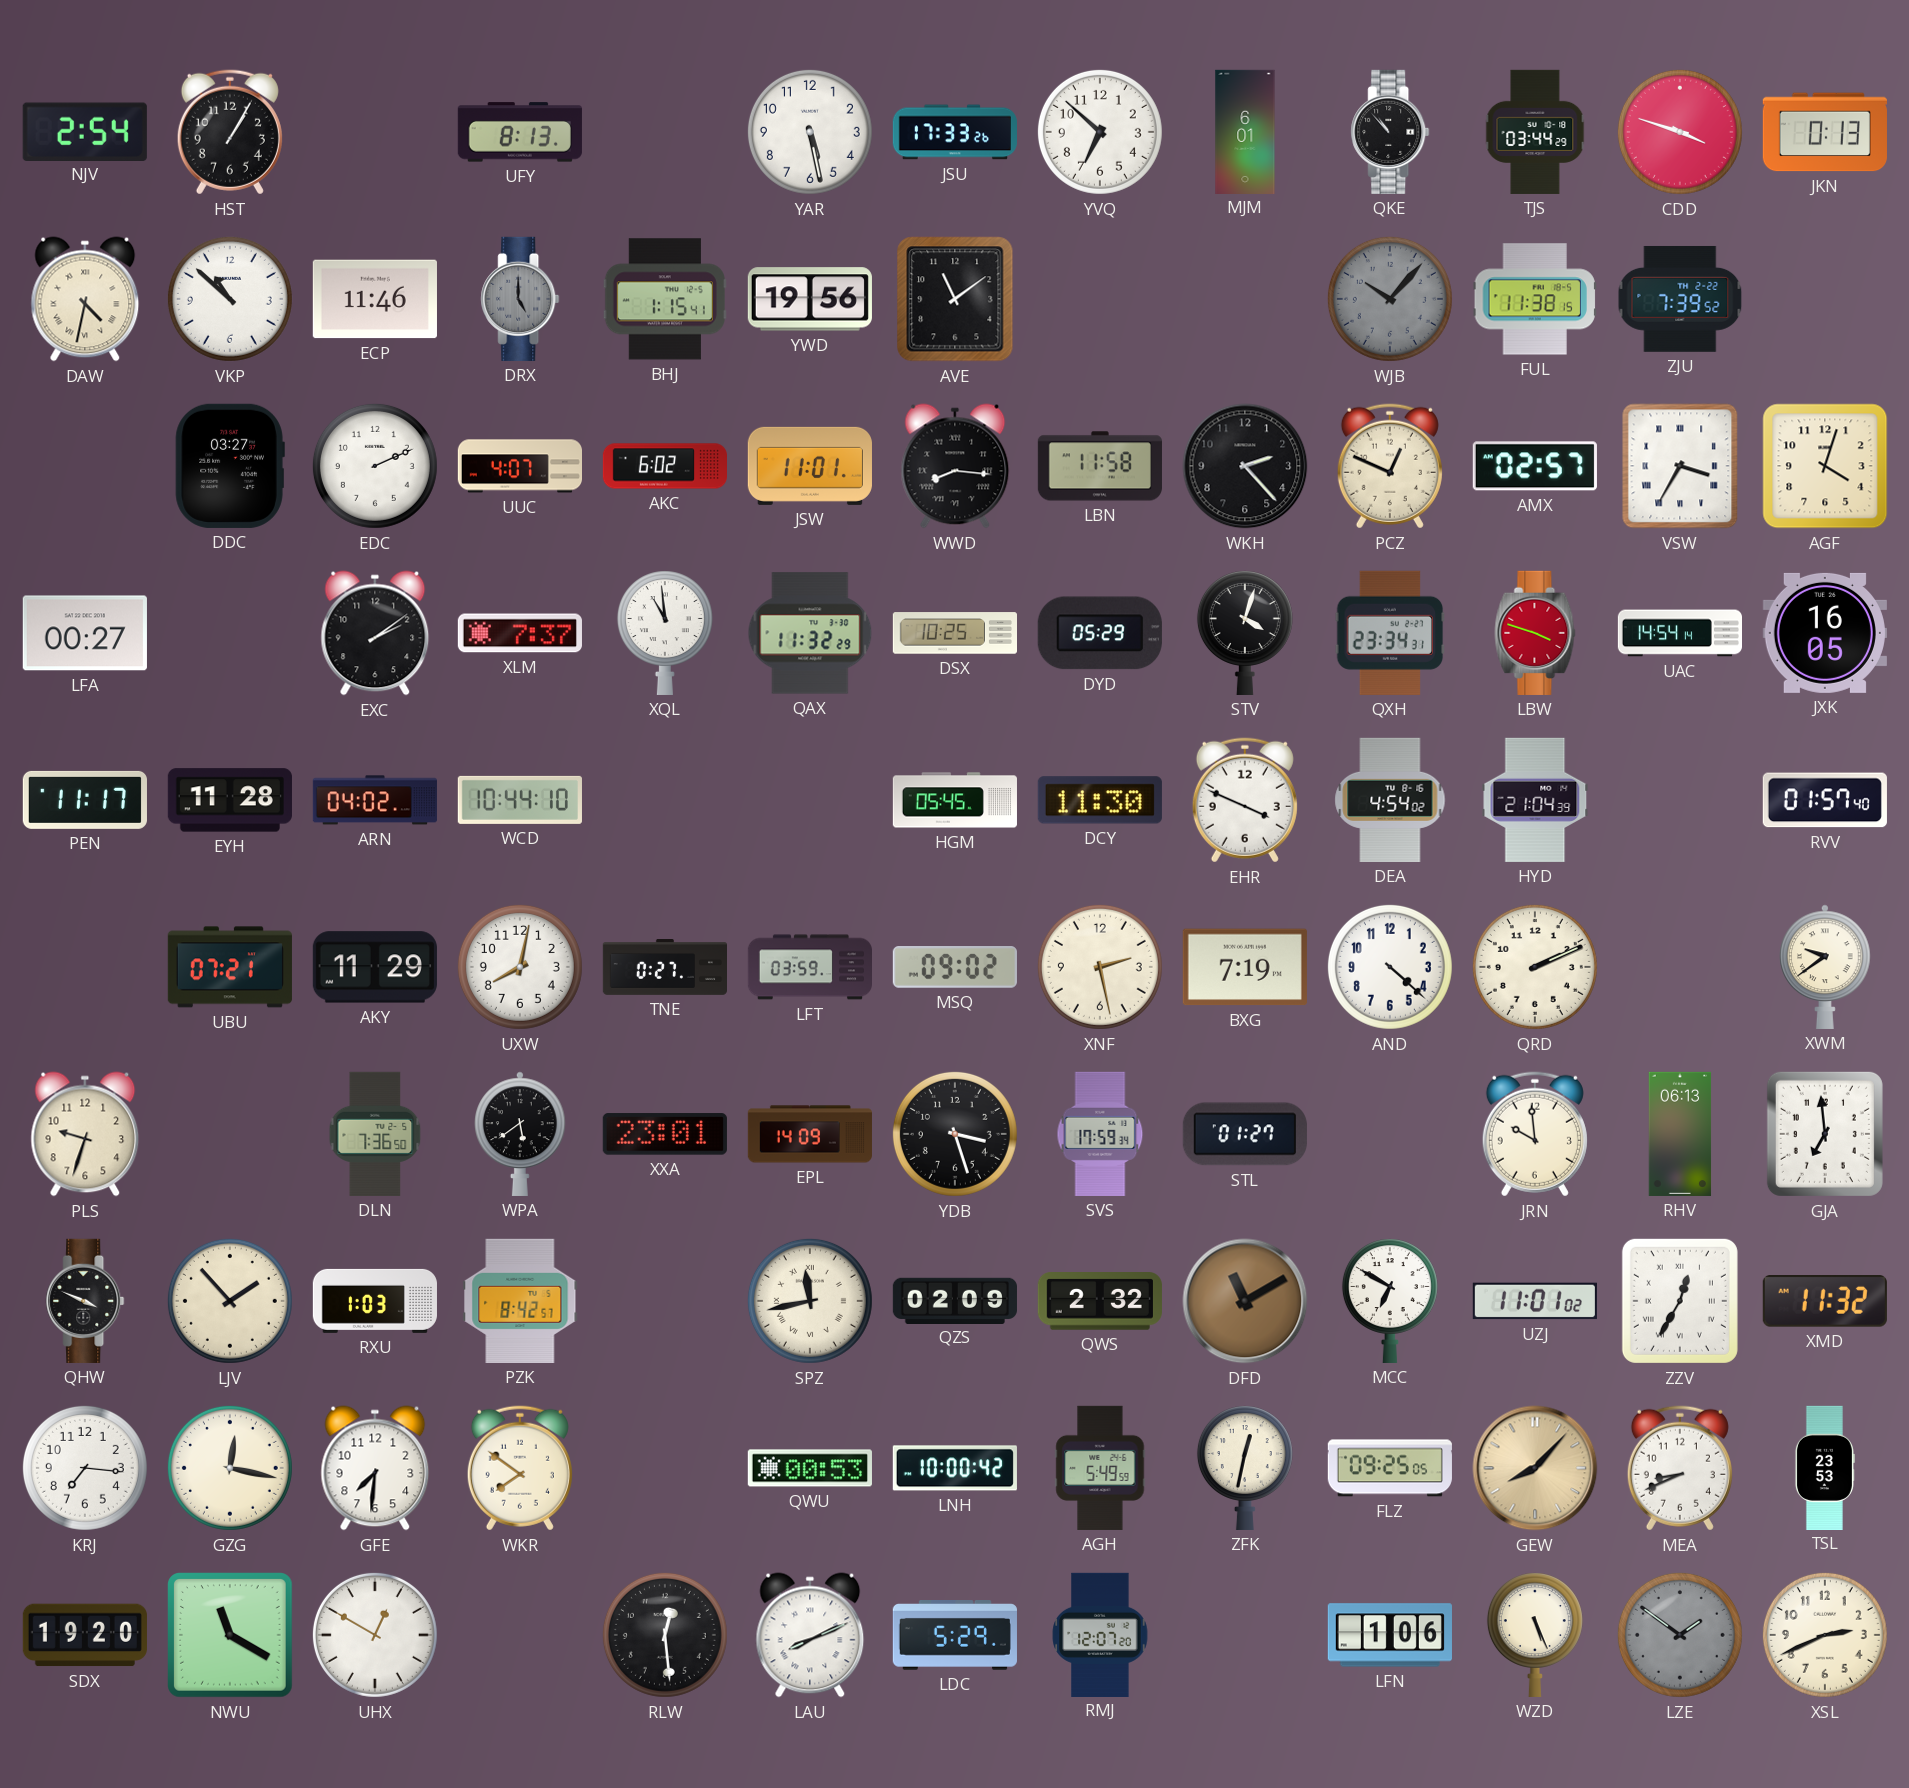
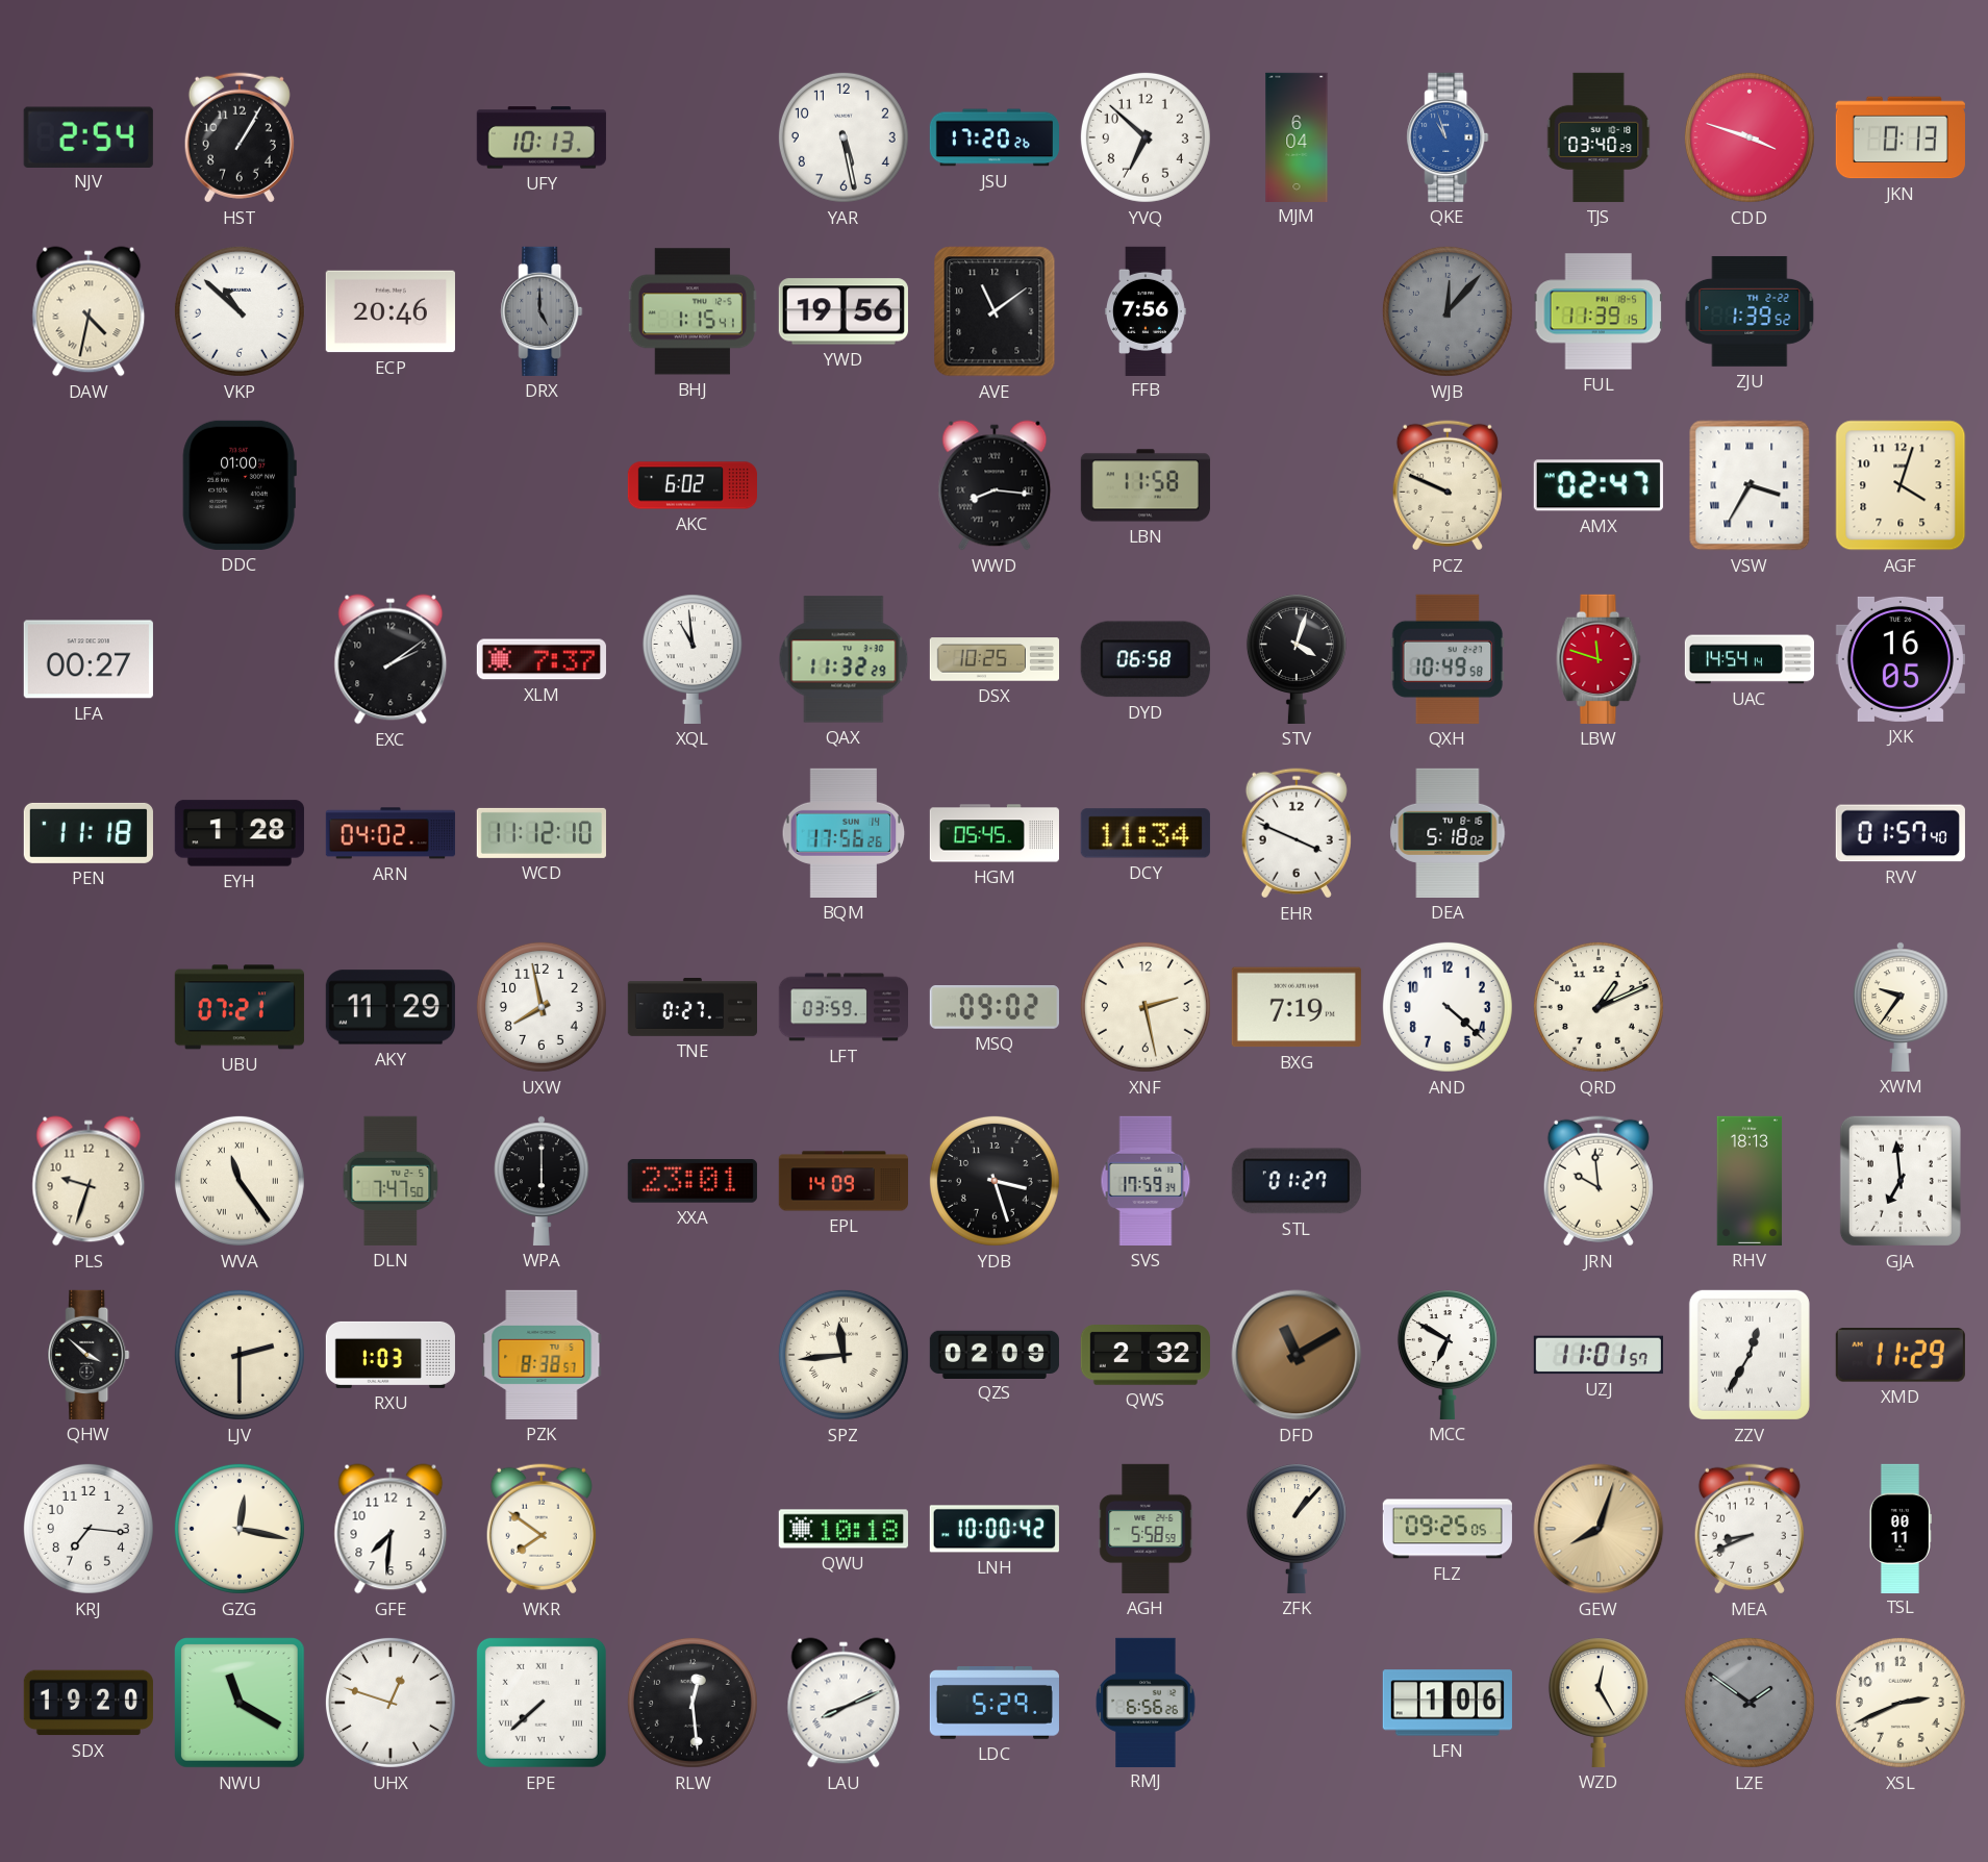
UFY: 8:13 -> 10:13 (542, 137)
JSU: 17:33 -> 17:20 (995, 137)
MJM: 6:01 -> 6:04 (1297, 136)
QKE: 10:53 -> 10:57 (1448, 137)
QKE dial: black -> blue (1448, 137)
TJS: 03:44 -> 03:40 (1599, 137)
ECP: 11:46 -> 20:46 (391, 311)
FFB: none -> 7:56 (1146, 310)
WJB: 10:07 -> 12:07 (1448, 311)
FUL: 11:38 -> 11:39 (1599, 311)
ZJU: 7:39 -> 1:39 (1750, 311)
DDC: 03:27 -> 01:00 (240, 485)
EDC: 2:11 -> none (375, 466)
UUC: 4:07 -> none (519, 466)
JSW: 11:01 -> none (810, 466)
WKH: 2:23 -> none (1245, 466)
PCZ: 12:49 -> 9:49 (1448, 485)
AMX: 02:57 -> 02:47 (1599, 485)
DYD: 05:29 -> 06:58 (1146, 659)
QXH: 23:34 -> 10:49 (1448, 659)
LBW: 3:48 -> 11:48 (1599, 659)
PEN: 11:17 -> 11:18 (89, 833)
EYH: 11:28 -> 1:28 (240, 833)
WCD: 10:44 -> 11:12 (542, 833)
BQM: none -> 17:56 (844, 833)
DCY: 11:30 -> 11:34 (1146, 833)
DEA: 4:54 -> 5:18 (1448, 833)
HYD: 21:04 -> none (1535, 800)
UXW: 8:02 -> 7:58 (542, 1007)
QRD: 2:11 -> 1:11 (1599, 1007)
XWM: 9:39 -> 9:36 (1902, 1007)
WVA: none -> 11:24 (240, 1181)
DLN: 7:36 -> 7:47 (391, 1181)
WPA: 5:39 -> 6:00 (543, 1181)
RHV: 06:13 -> 18:13 (1750, 1181)
QHW: 3:49 -> 3:52 (89, 1355)
LJV: 1:53 -> 2:30 (240, 1355)
PZK: 8:42 -> 8:38 (542, 1355)
SPZ: 11:43 -> 11:44 (844, 1355)
UZJ: 11:01:02 -> 11:01:57 (1599, 1355)
XMD: 11:32 -> 11:29 (1901, 1356)
QWU: 00:53 -> 10:18 (844, 1529)
AGH: 5:49 -> 5:58 (1146, 1529)
ZFK: 12:32 -> 1:07 (1297, 1529)
GEW: 8:07 -> 8:03 (1599, 1529)
TSL: 23:53 -> 00:11 (1901, 1528)
UHX: 12:50 -> 12:48 (391, 1703)
EPE: none -> 7:38 (542, 1703)
RMJ: 12:07 -> 6:56 (1146, 1702)
WZD: 5:26 -> 12:25 (1599, 1703)
